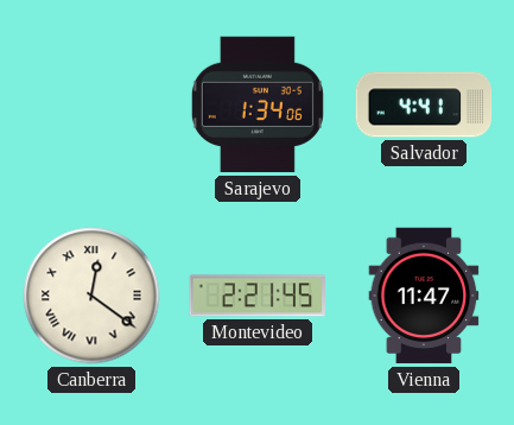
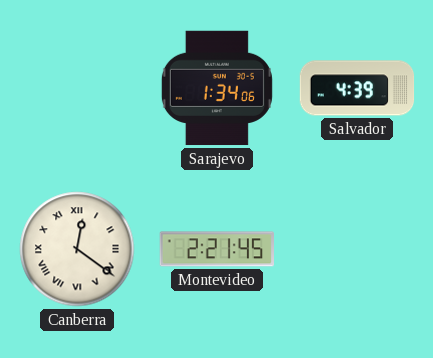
Salvador: 4:41 -> 4:39 (357, 88)
Vienna: 11:47 -> none (424, 296)
